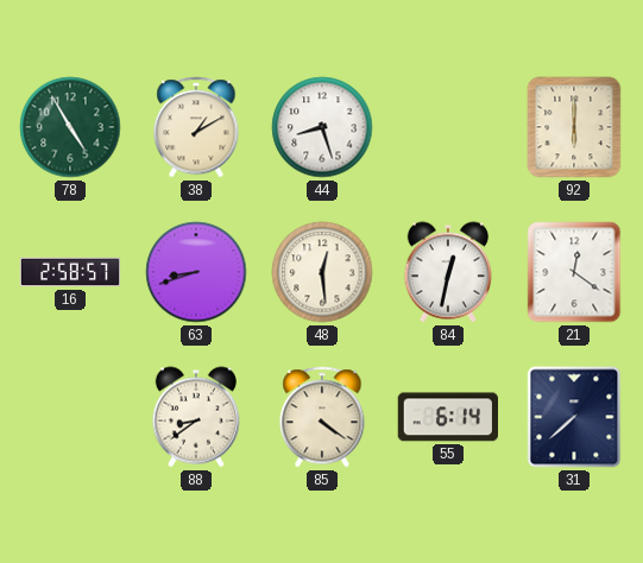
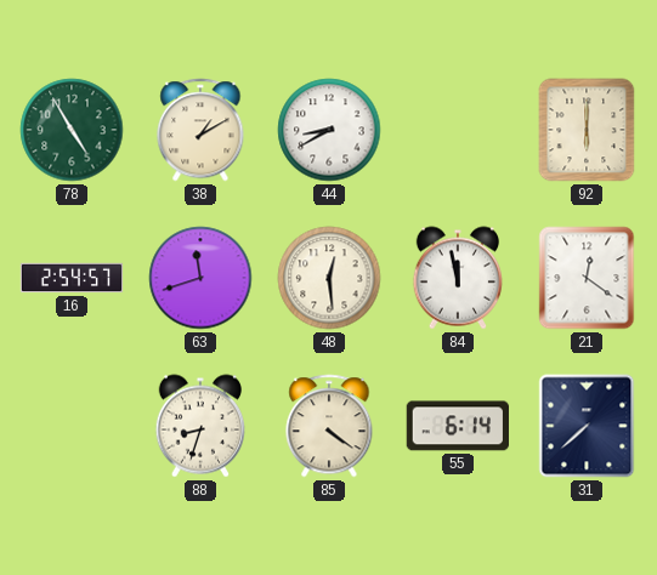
44: 8:27 -> 8:40 (329, 130)
16: 2:58 -> 2:54 (72, 278)
63: 8:42 -> 11:42 (200, 278)
84: 12:32 -> 11:58 (457, 278)
88: 8:39 -> 8:33 (199, 426)
